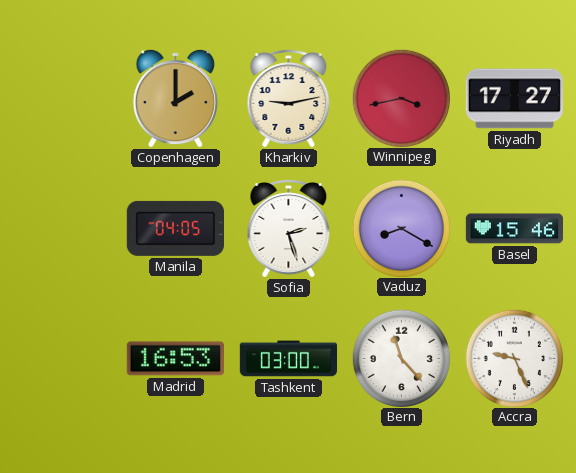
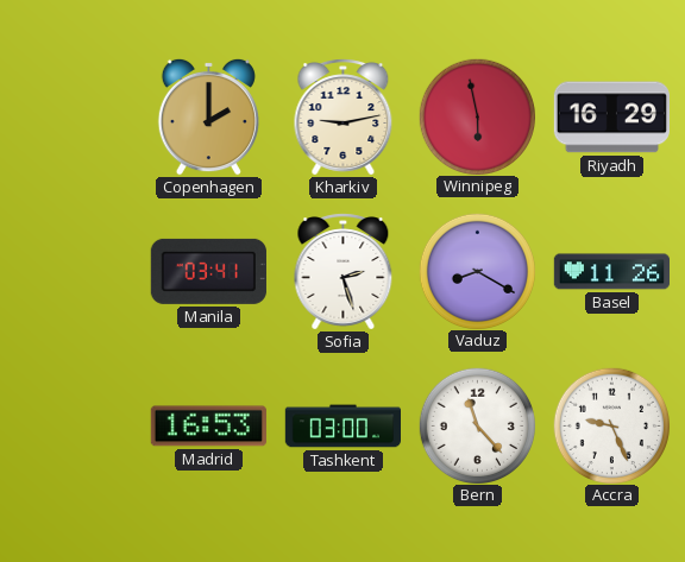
Winnipeg: 3:43 -> 5:58 (477, 116)
Riyadh: 17:27 -> 16:29 (611, 118)
Manila: 04:05 -> 03:41 (208, 271)
Basel: 15:46 -> 11:26 (611, 272)
